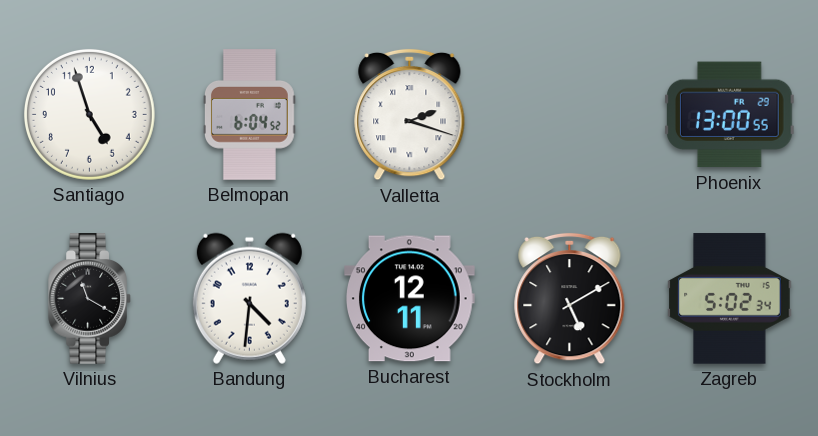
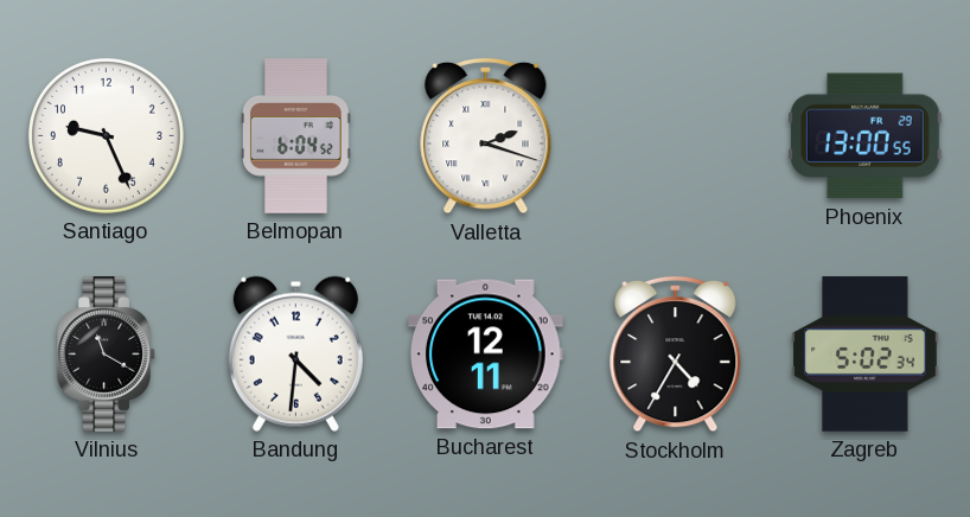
Santiago: 4:57 -> 9:26 (106, 135)
Stockholm: 5:10 -> 4:35 (676, 355)
